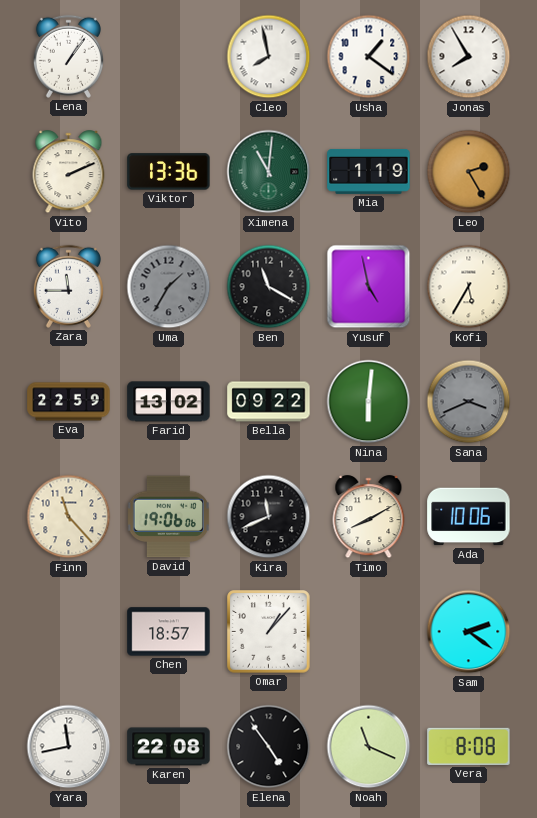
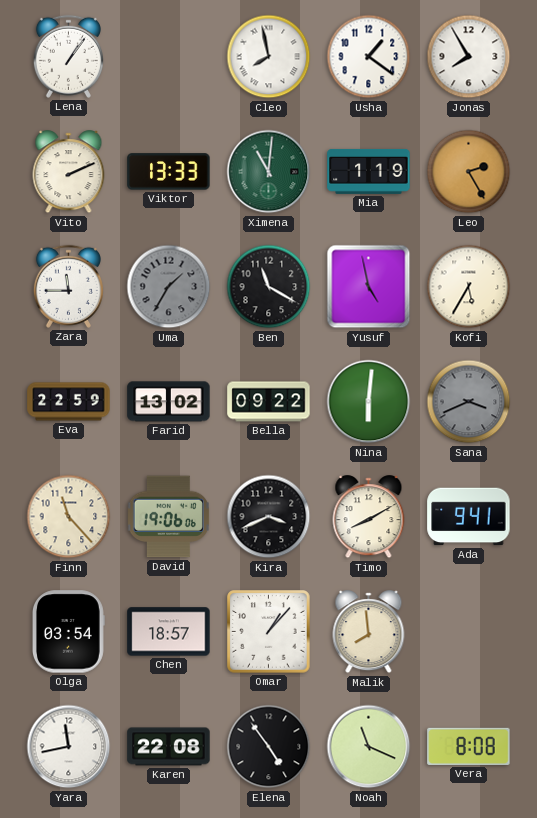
Viktor: 13:36 -> 13:33 (169, 172)
Kira: 11:41 -> 3:41 (269, 517)
Ada: 10:06 -> 9:41 (469, 517)
Olga: none -> 03:54 (68, 632)
Malik: none -> 7:59 (369, 632)
Sam: 2:21 -> none (469, 632)
